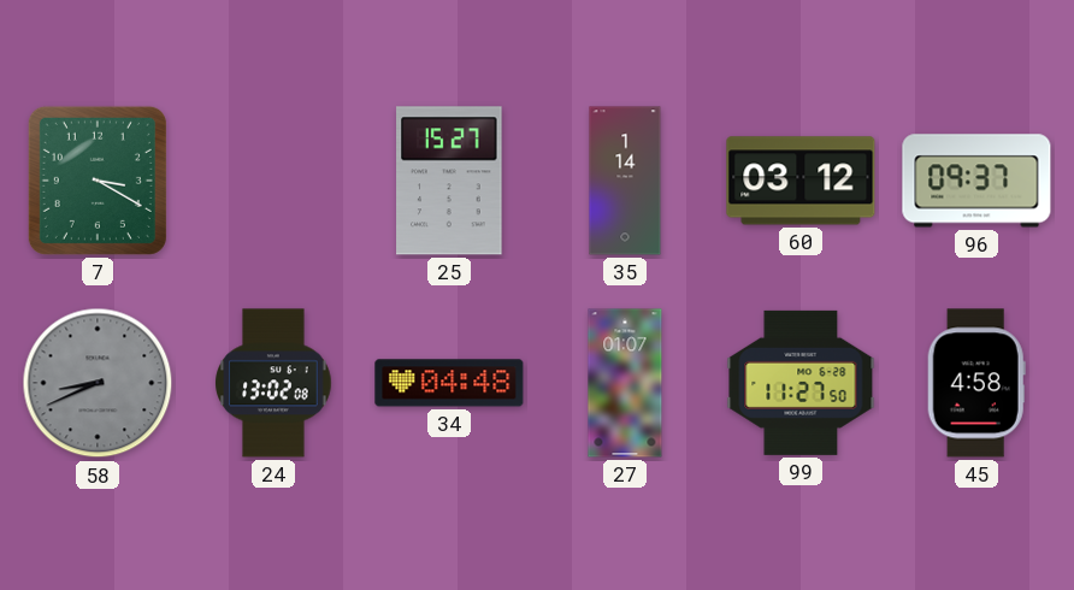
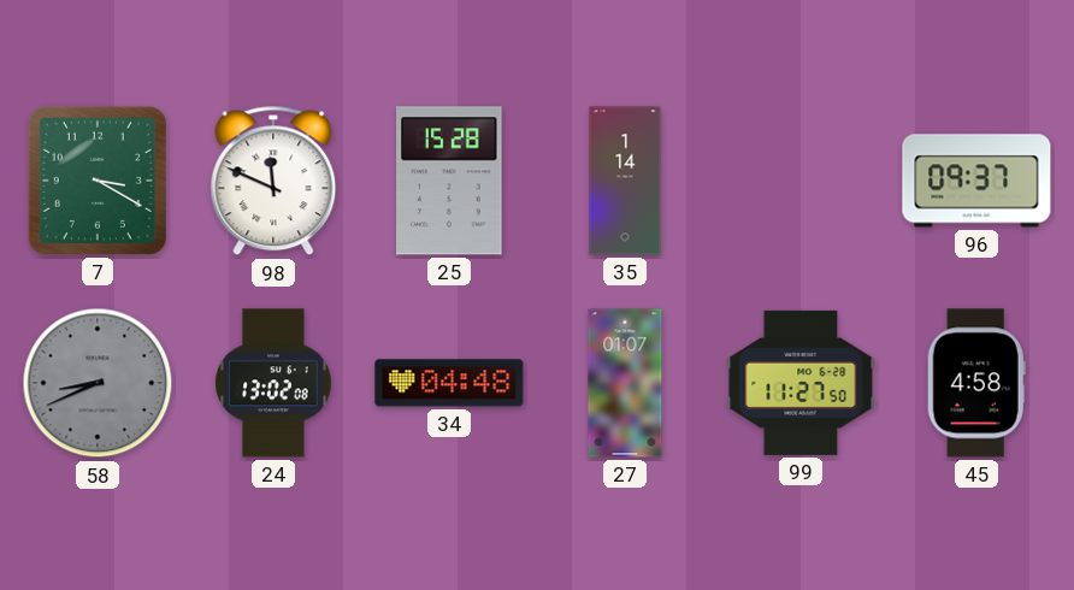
98: none -> 11:49 (273, 181)
25: 15:27 -> 15:28 (449, 181)
60: 03:12 -> none (801, 181)
